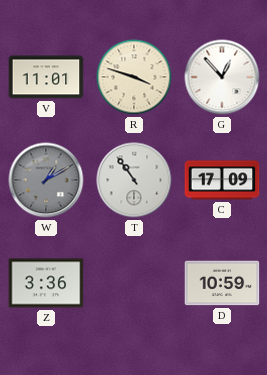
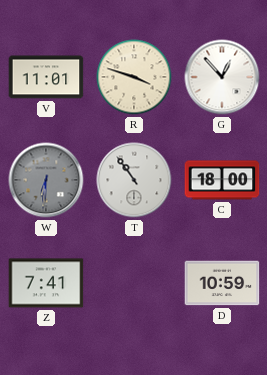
W: 1:10 -> 6:31 (46, 180)
C: 17:09 -> 18:00 (222, 180)
Z: 3:36 -> 7:41 (46, 283)
